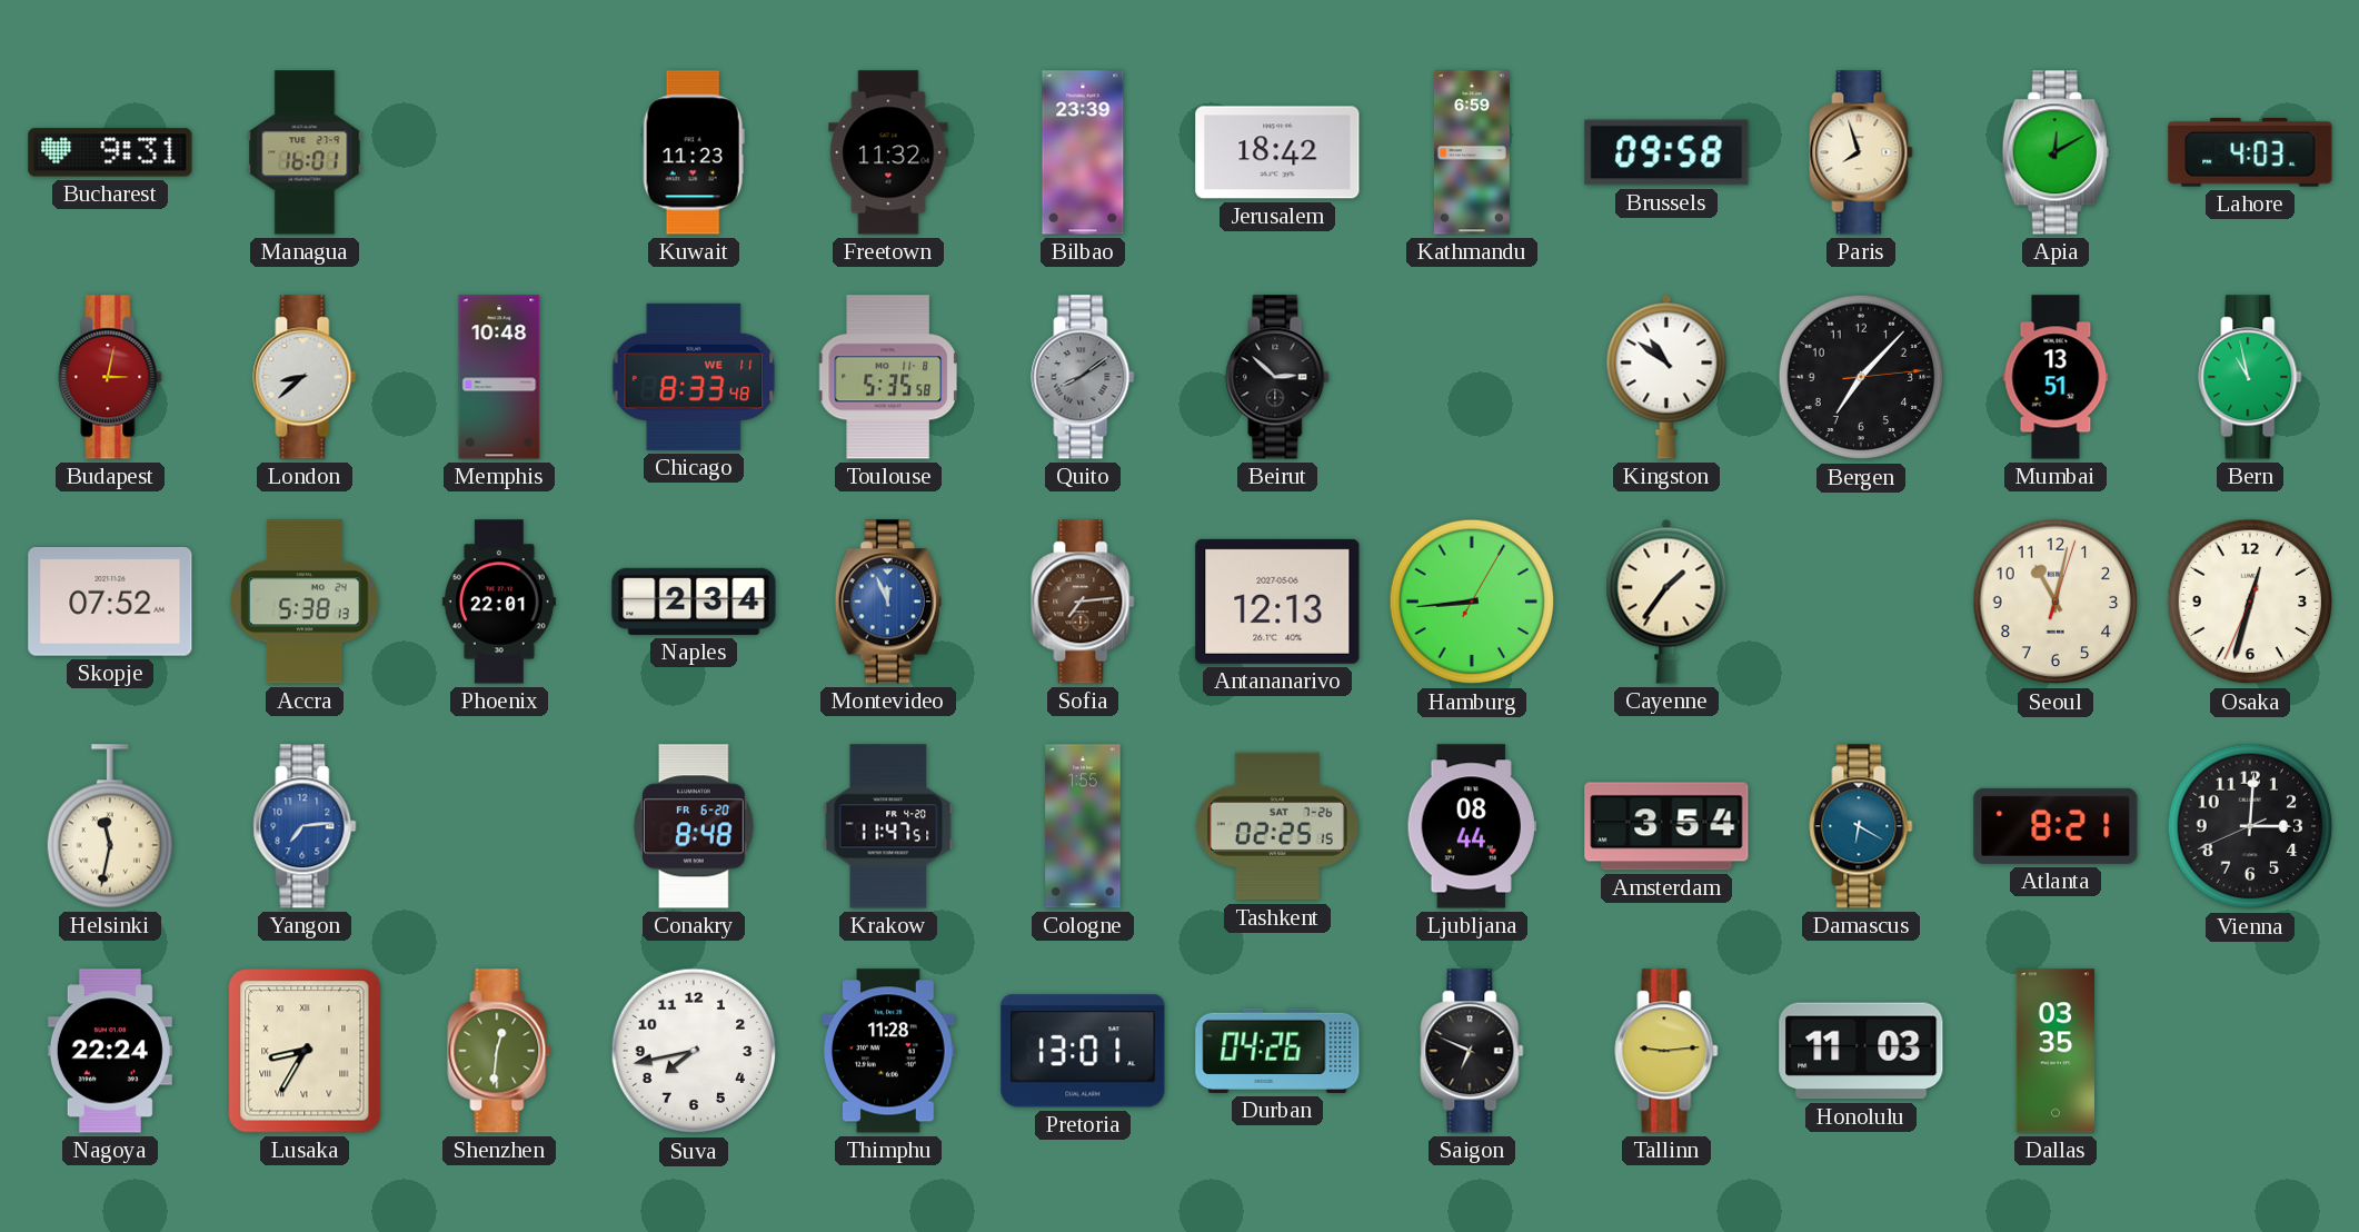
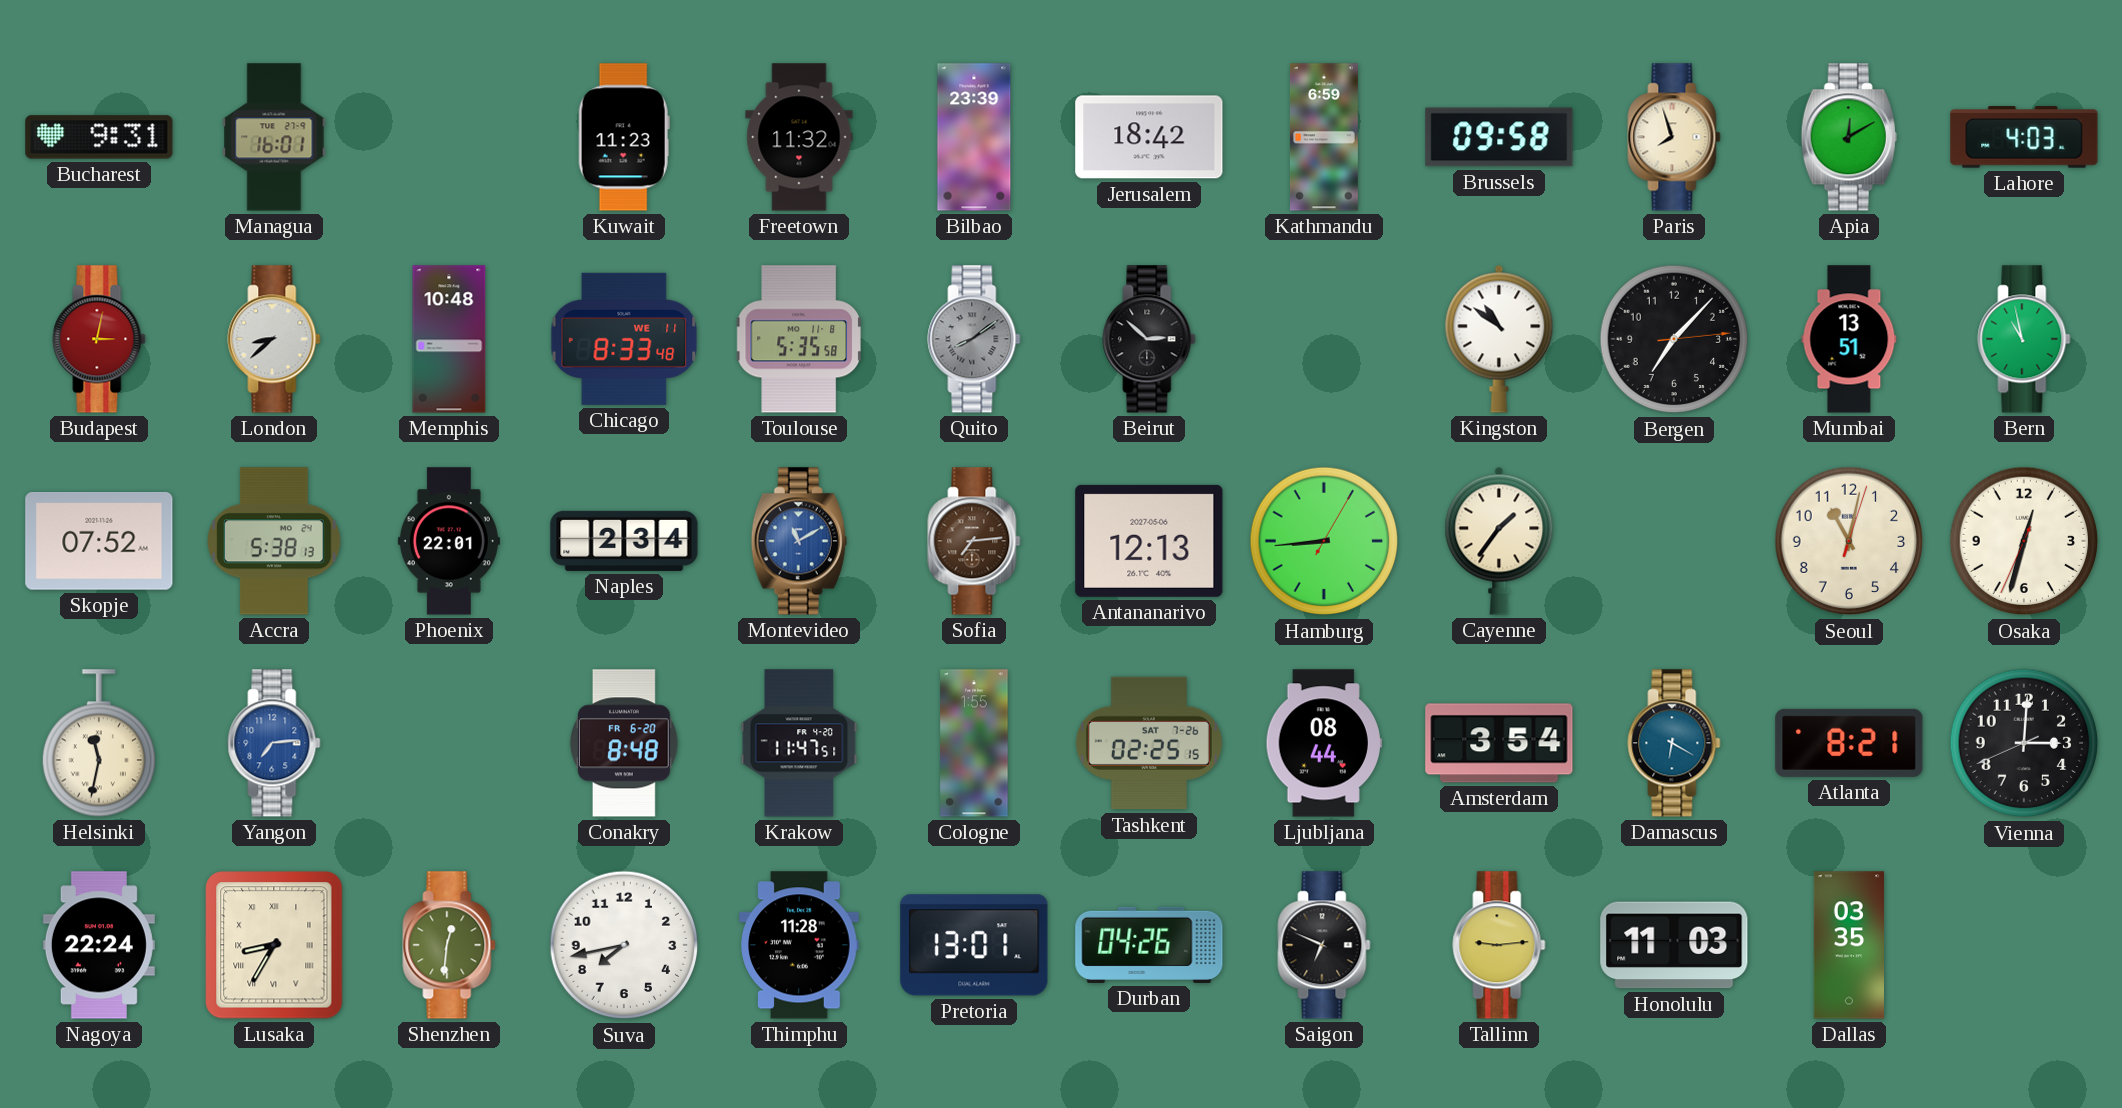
Montevideo: 11:56 -> 11:10 (799, 541)
